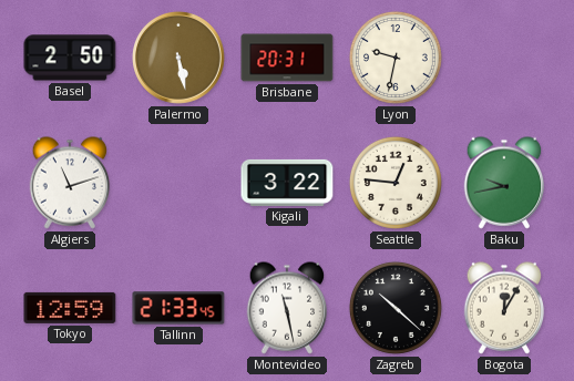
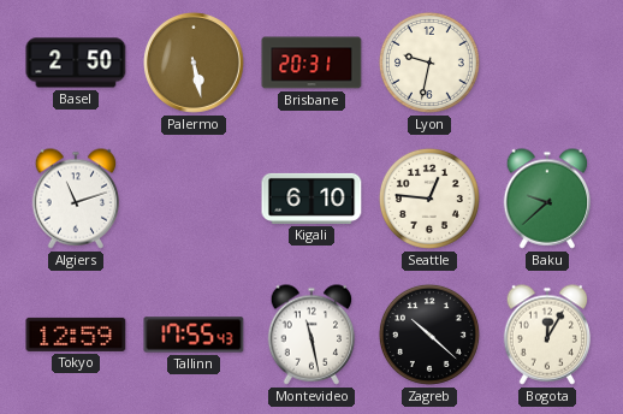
Kigali: 3:22 -> 6:10 (311, 199)
Baku: 9:43 -> 9:38 (547, 199)
Tallinn: 21:33 -> 17:55 (194, 335)
